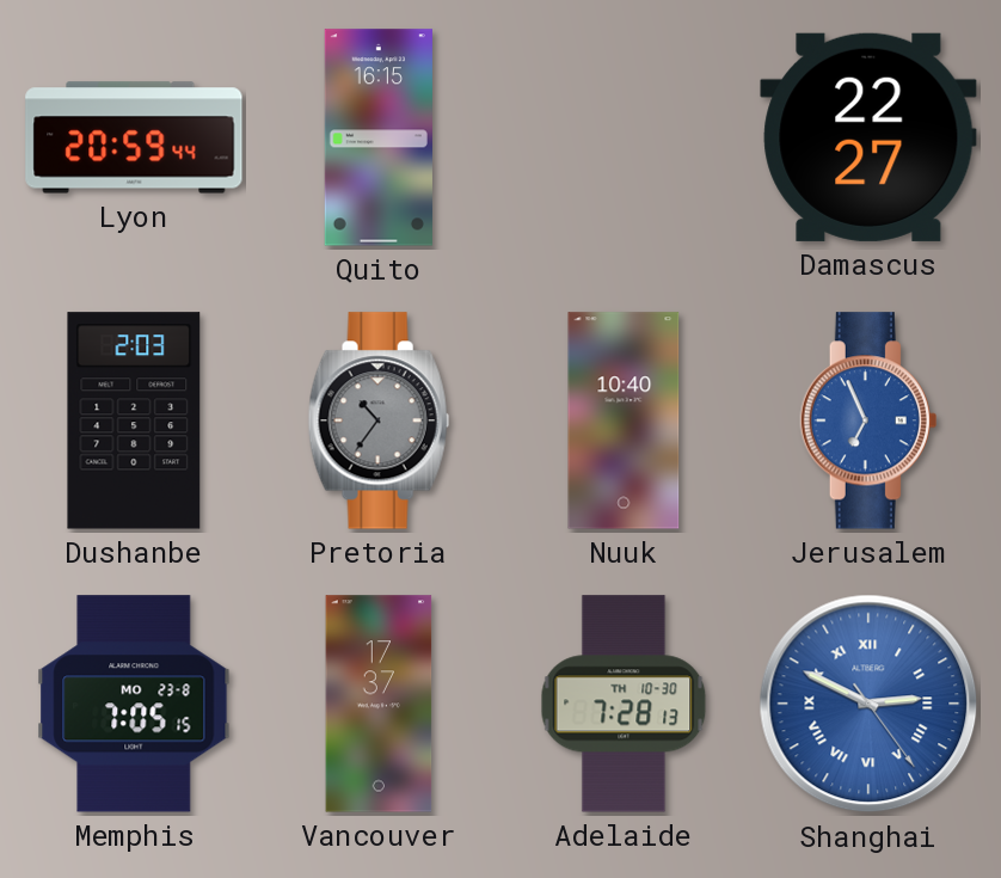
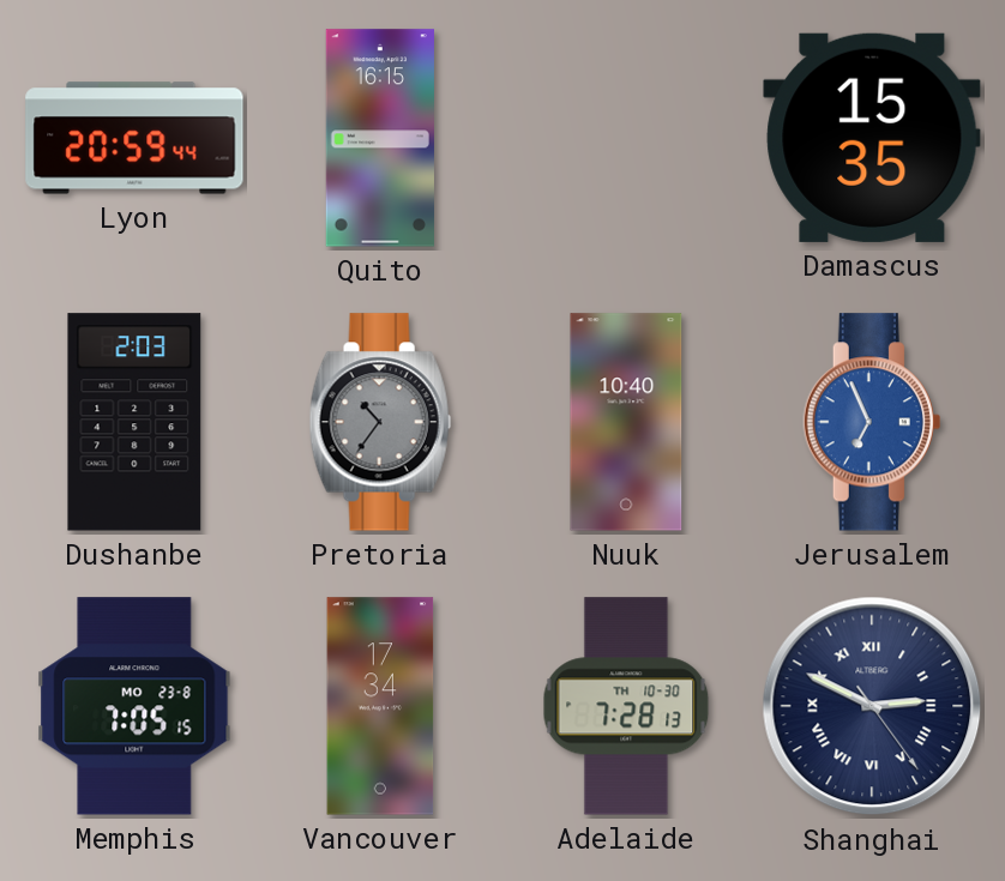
Damascus: 22:27 -> 15:35 (872, 138)
Vancouver: 17:37 -> 17:34 (380, 706)
Shanghai dial: blue -> navy (872, 706)
